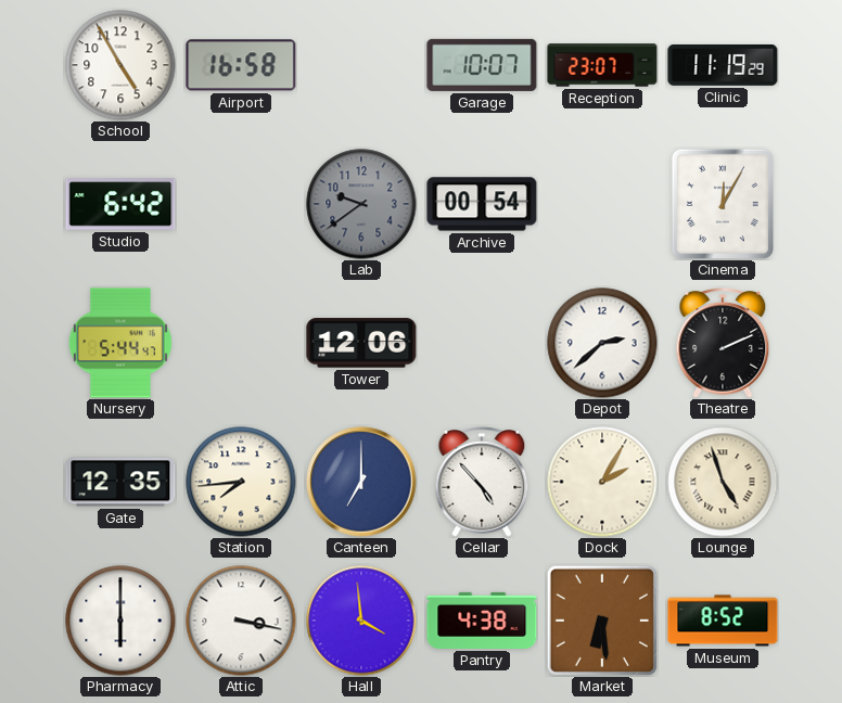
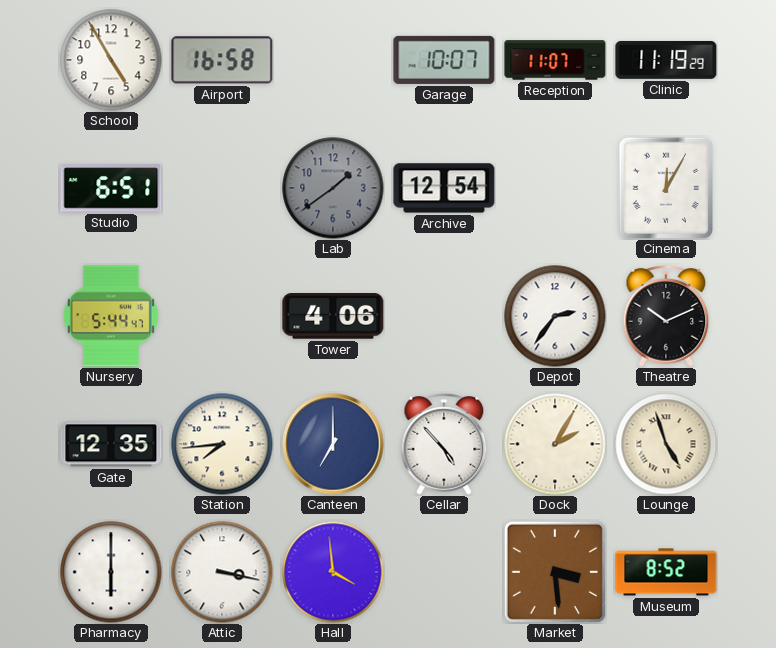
Reception: 23:07 -> 11:07 (555, 60)
Studio: 6:42 -> 6:51 (111, 188)
Lab: 9:39 -> 1:39 (333, 188)
Archive: 00:54 -> 12:54 (444, 188)
Tower: 12:06 -> 4:06 (333, 316)
Depot: 2:38 -> 2:36 (555, 316)
Theatre: 2:11 -> 10:11 (666, 316)
Pantry: 4:38 -> none (482, 621)
Market: 6:29 -> 3:29 (555, 572)
